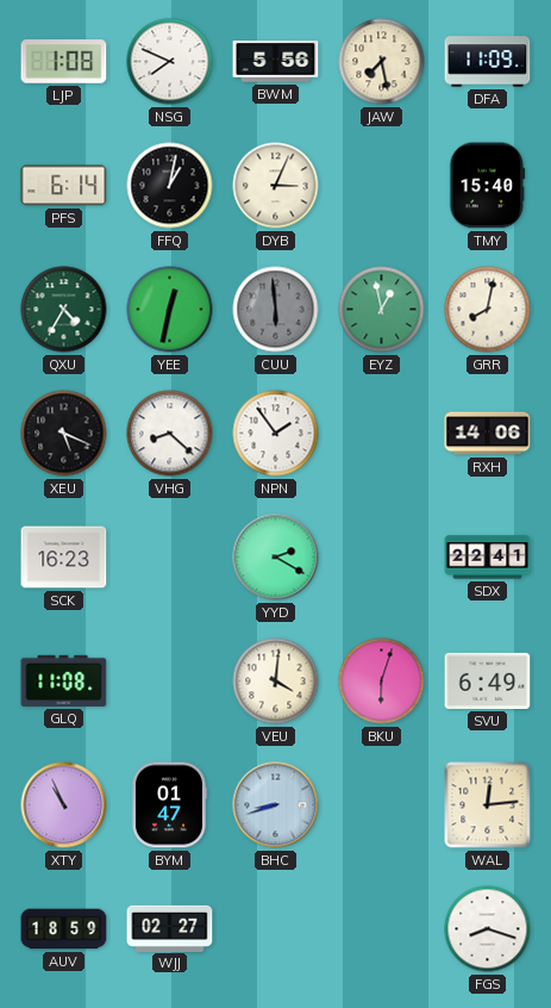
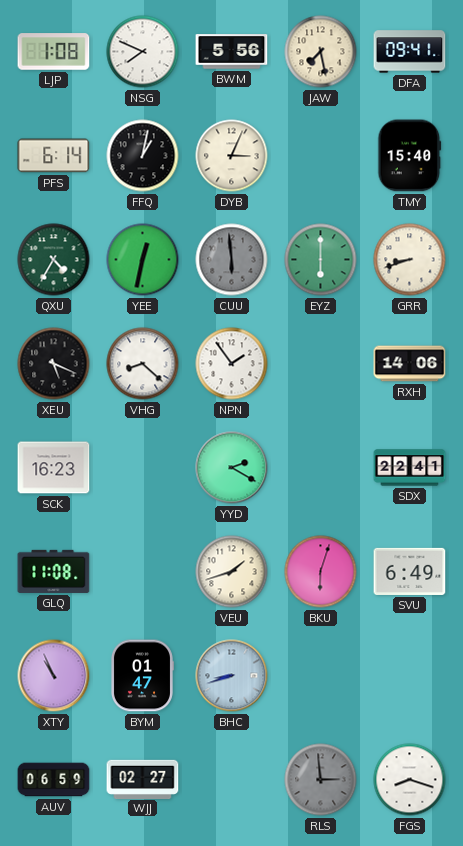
DFA: 11:09 -> 09:41 (410, 52)
EYZ: 12:58 -> 6:00 (321, 260)
GRR: 8:02 -> 8:42 (410, 260)
VEU: 4:01 -> 1:42 (232, 572)
WAL: 12:14 -> none (488, 805)
AUV: 18:59 -> 06:59 (54, 780)
RLS: none -> 2:59 (321, 780)
